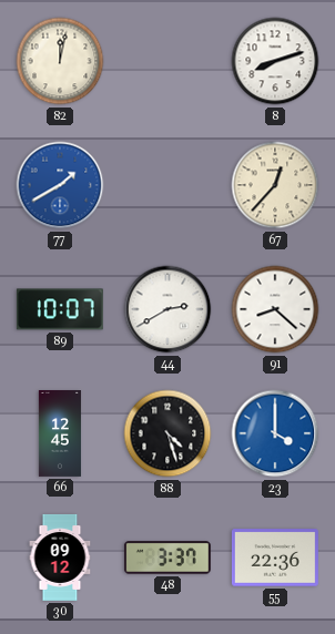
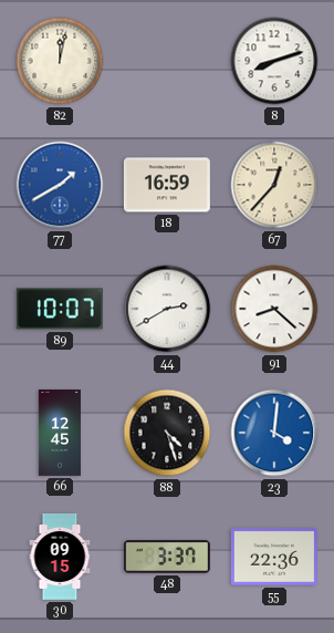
18: none -> 16:59 (167, 185)
23: 4:00 -> 4:01 (274, 433)
30: 09:12 -> 09:15 (60, 557)
